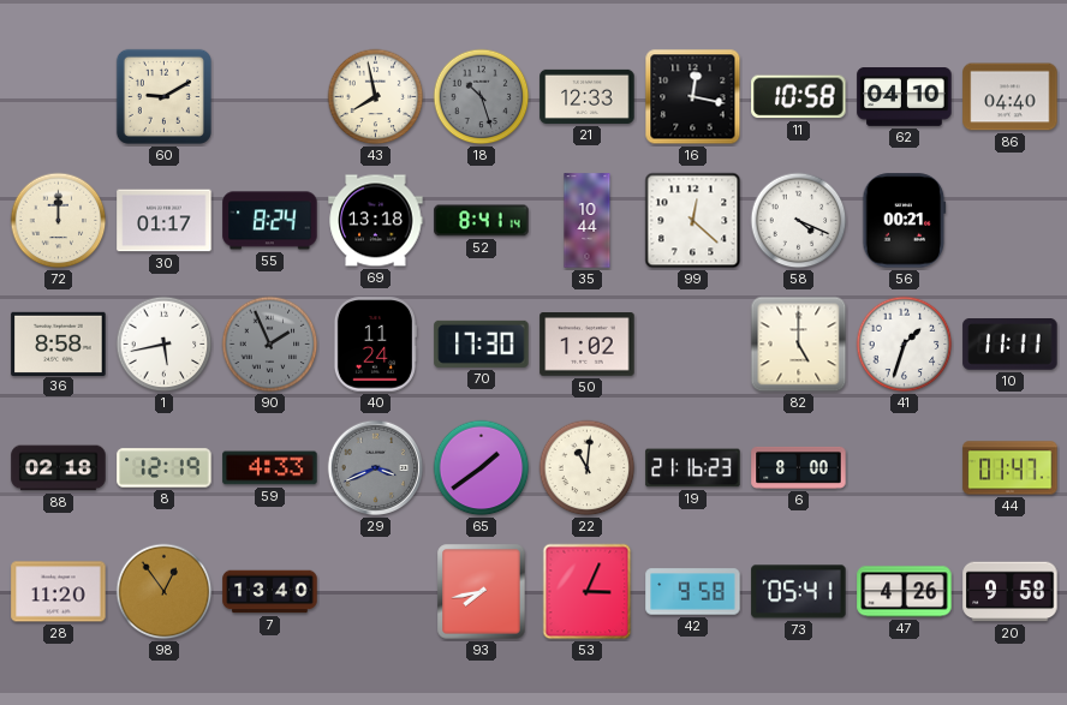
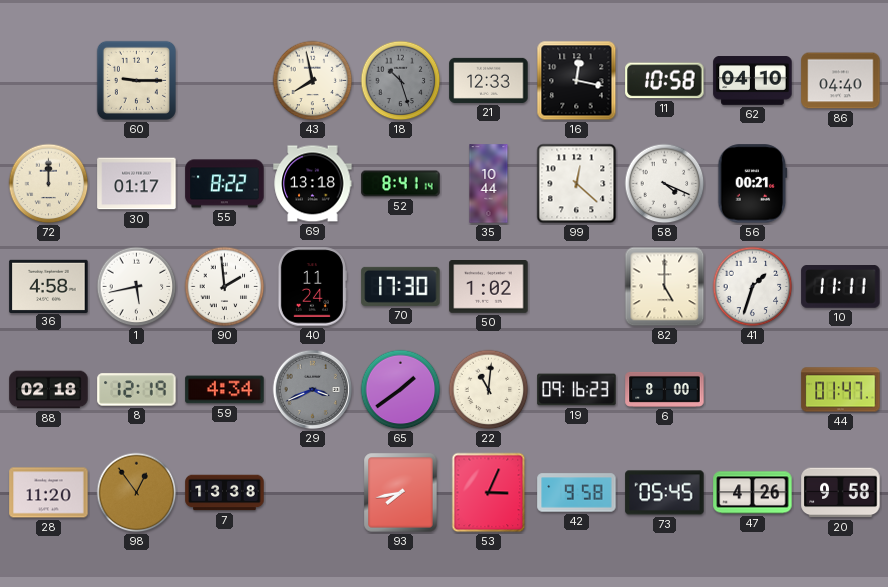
60: 9:10 -> 9:15 (136, 80)
55: 8:24 -> 8:22 (225, 184)
36: 8:58 -> 4:58 (49, 286)
90: 1:56 -> 1:59 (225, 287)
90 dial: grey -> white (225, 287)
59: 4:33 -> 4:34 (225, 390)
19: 21:16 -> 09:16 (577, 390)
7: 13:40 -> 13:38 (225, 493)
73: 05:41 -> 05:45 (665, 493)
